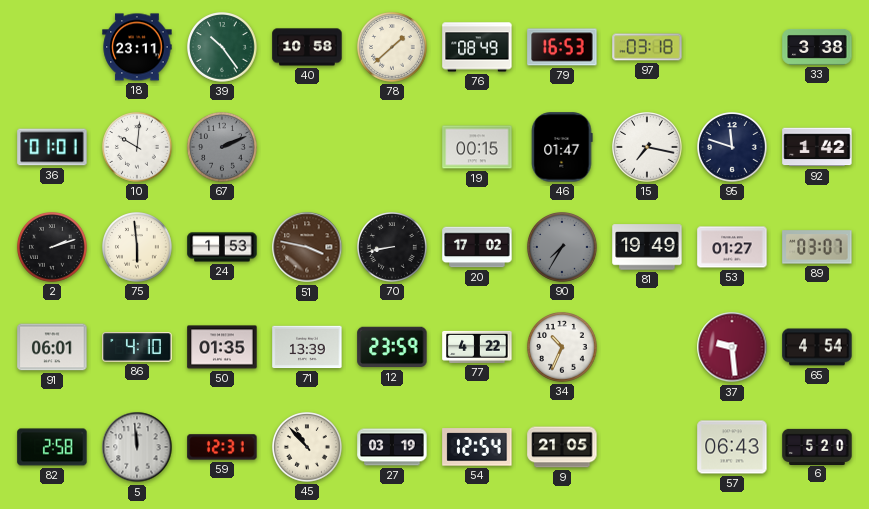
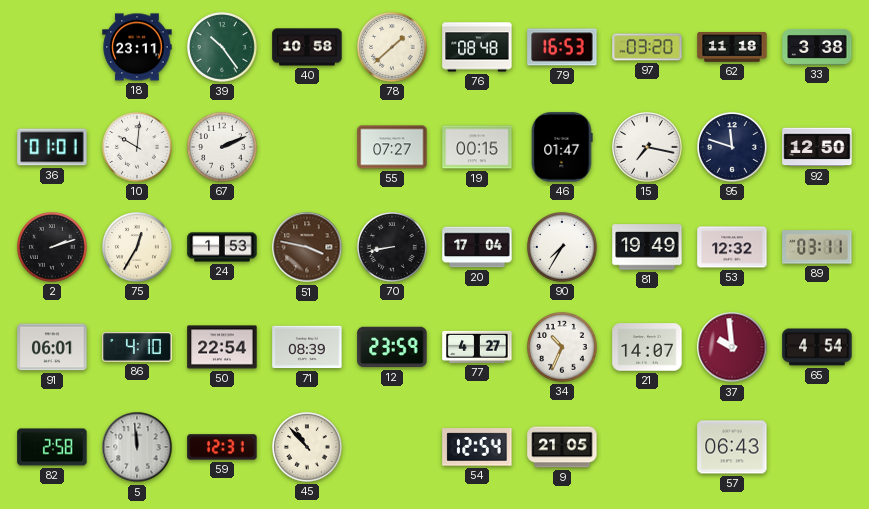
76: 08:49 -> 08:48 (477, 47)
97: 03:18 -> 03:20 (647, 47)
62: none -> 11:18 (732, 48)
67 dial: grey -> white (223, 148)
55: none -> 07:27 (392, 147)
92: 1:42 -> 12:50 (817, 147)
75: 5:59 -> 12:35 (138, 248)
20: 17:02 -> 17:04 (477, 247)
90 dial: grey -> white (563, 248)
53: 01:27 -> 12:32 (732, 247)
89: 03:07 -> 03:11 (817, 247)
50: 01:35 -> 22:54 (222, 347)
71: 13:39 -> 08:39 (307, 347)
77: 4:22 -> 4:27 (477, 347)
21: none -> 14:07 (647, 347)
37: 9:29 -> 9:59 (732, 347)
27: 03:19 -> none (392, 447)
6: 5:20 -> none (817, 446)
